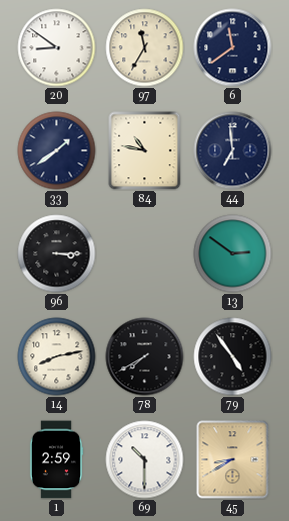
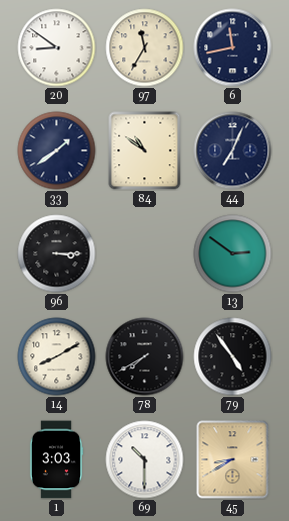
6: 11:39 -> 11:43 (233, 48)
84: 10:47 -> 10:51 (145, 151)
44: 6:59 -> 7:04 (233, 151)
14: 8:13 -> 8:10 (57, 357)
1: 2:59 -> 3:03 (56, 460)
